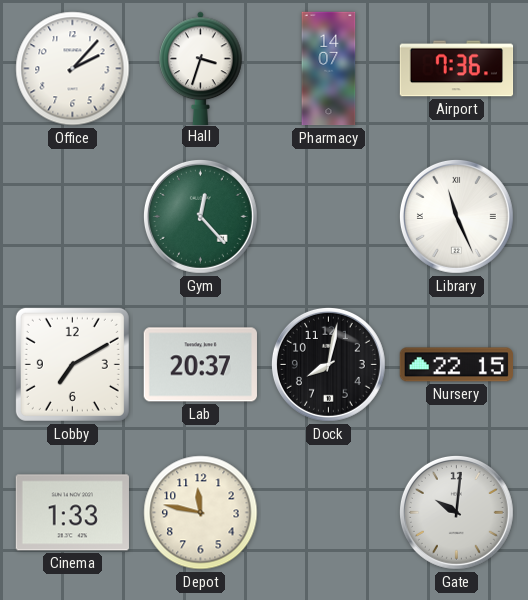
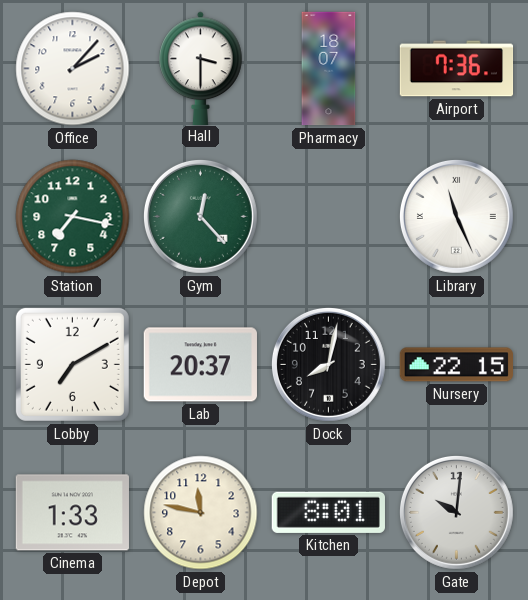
Hall: 3:33 -> 3:30 (201, 68)
Pharmacy: 14:07 -> 18:07 (329, 69)
Station: none -> 7:17 (73, 217)
Kitchen: none -> 8:01 (328, 512)
